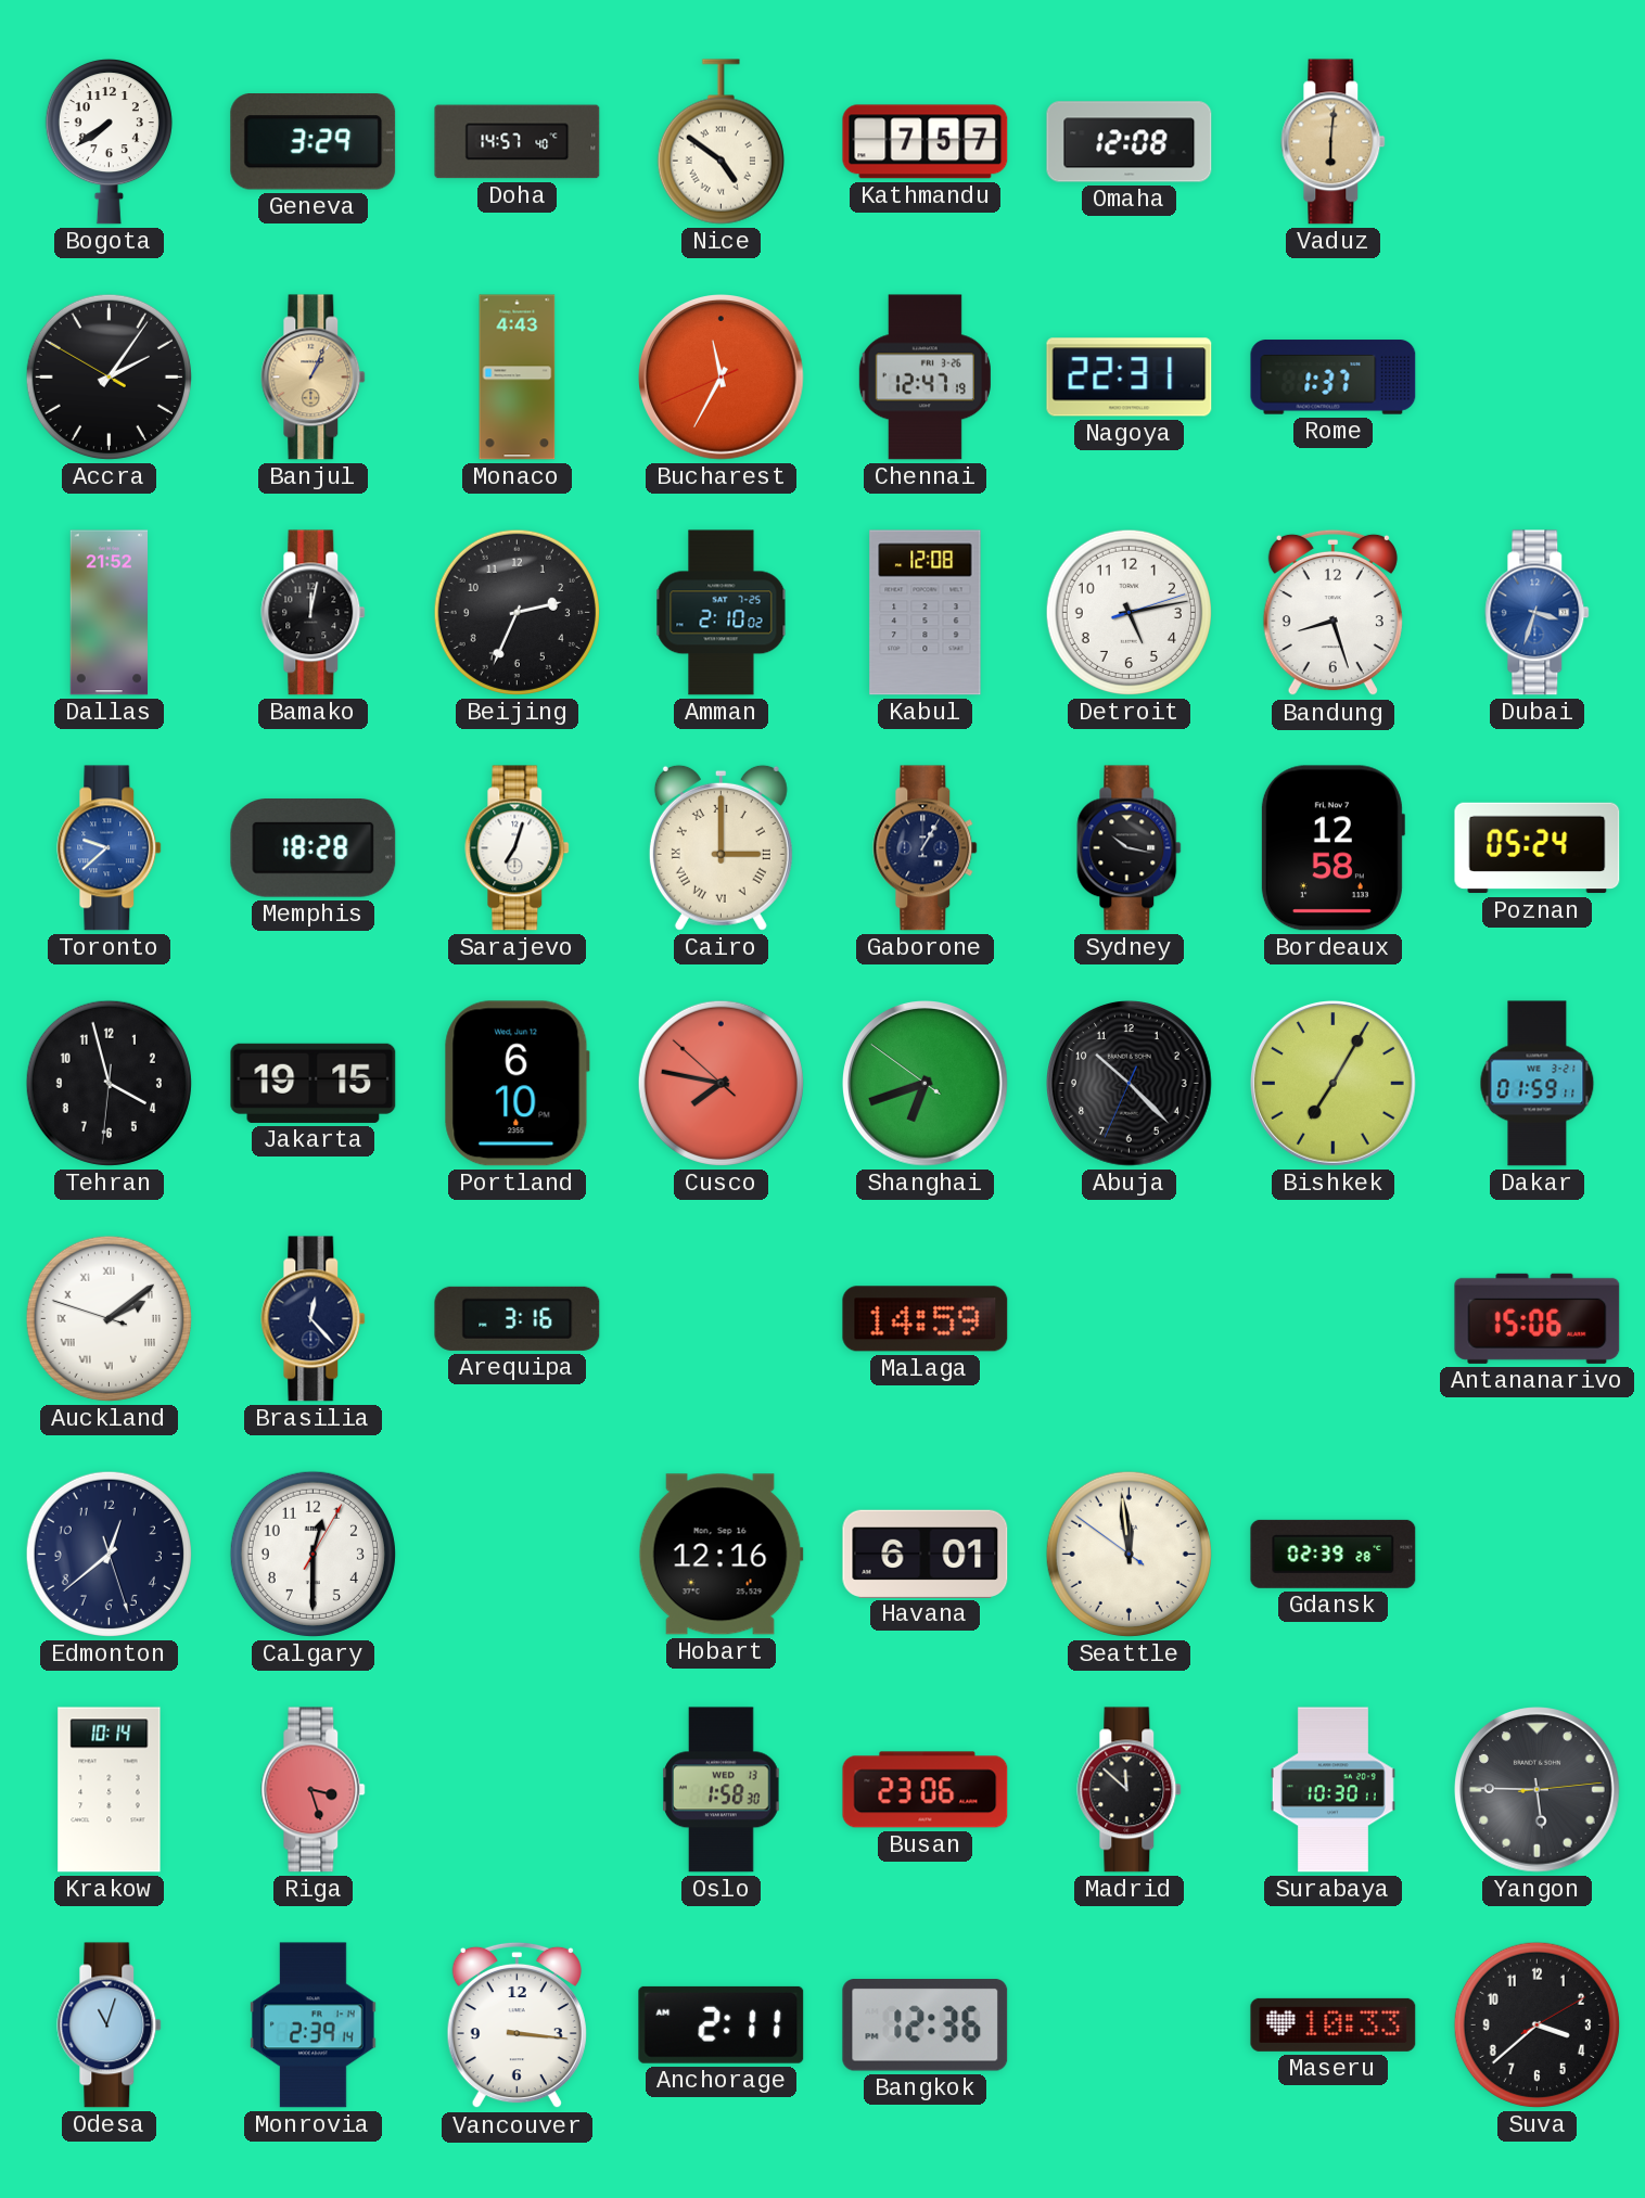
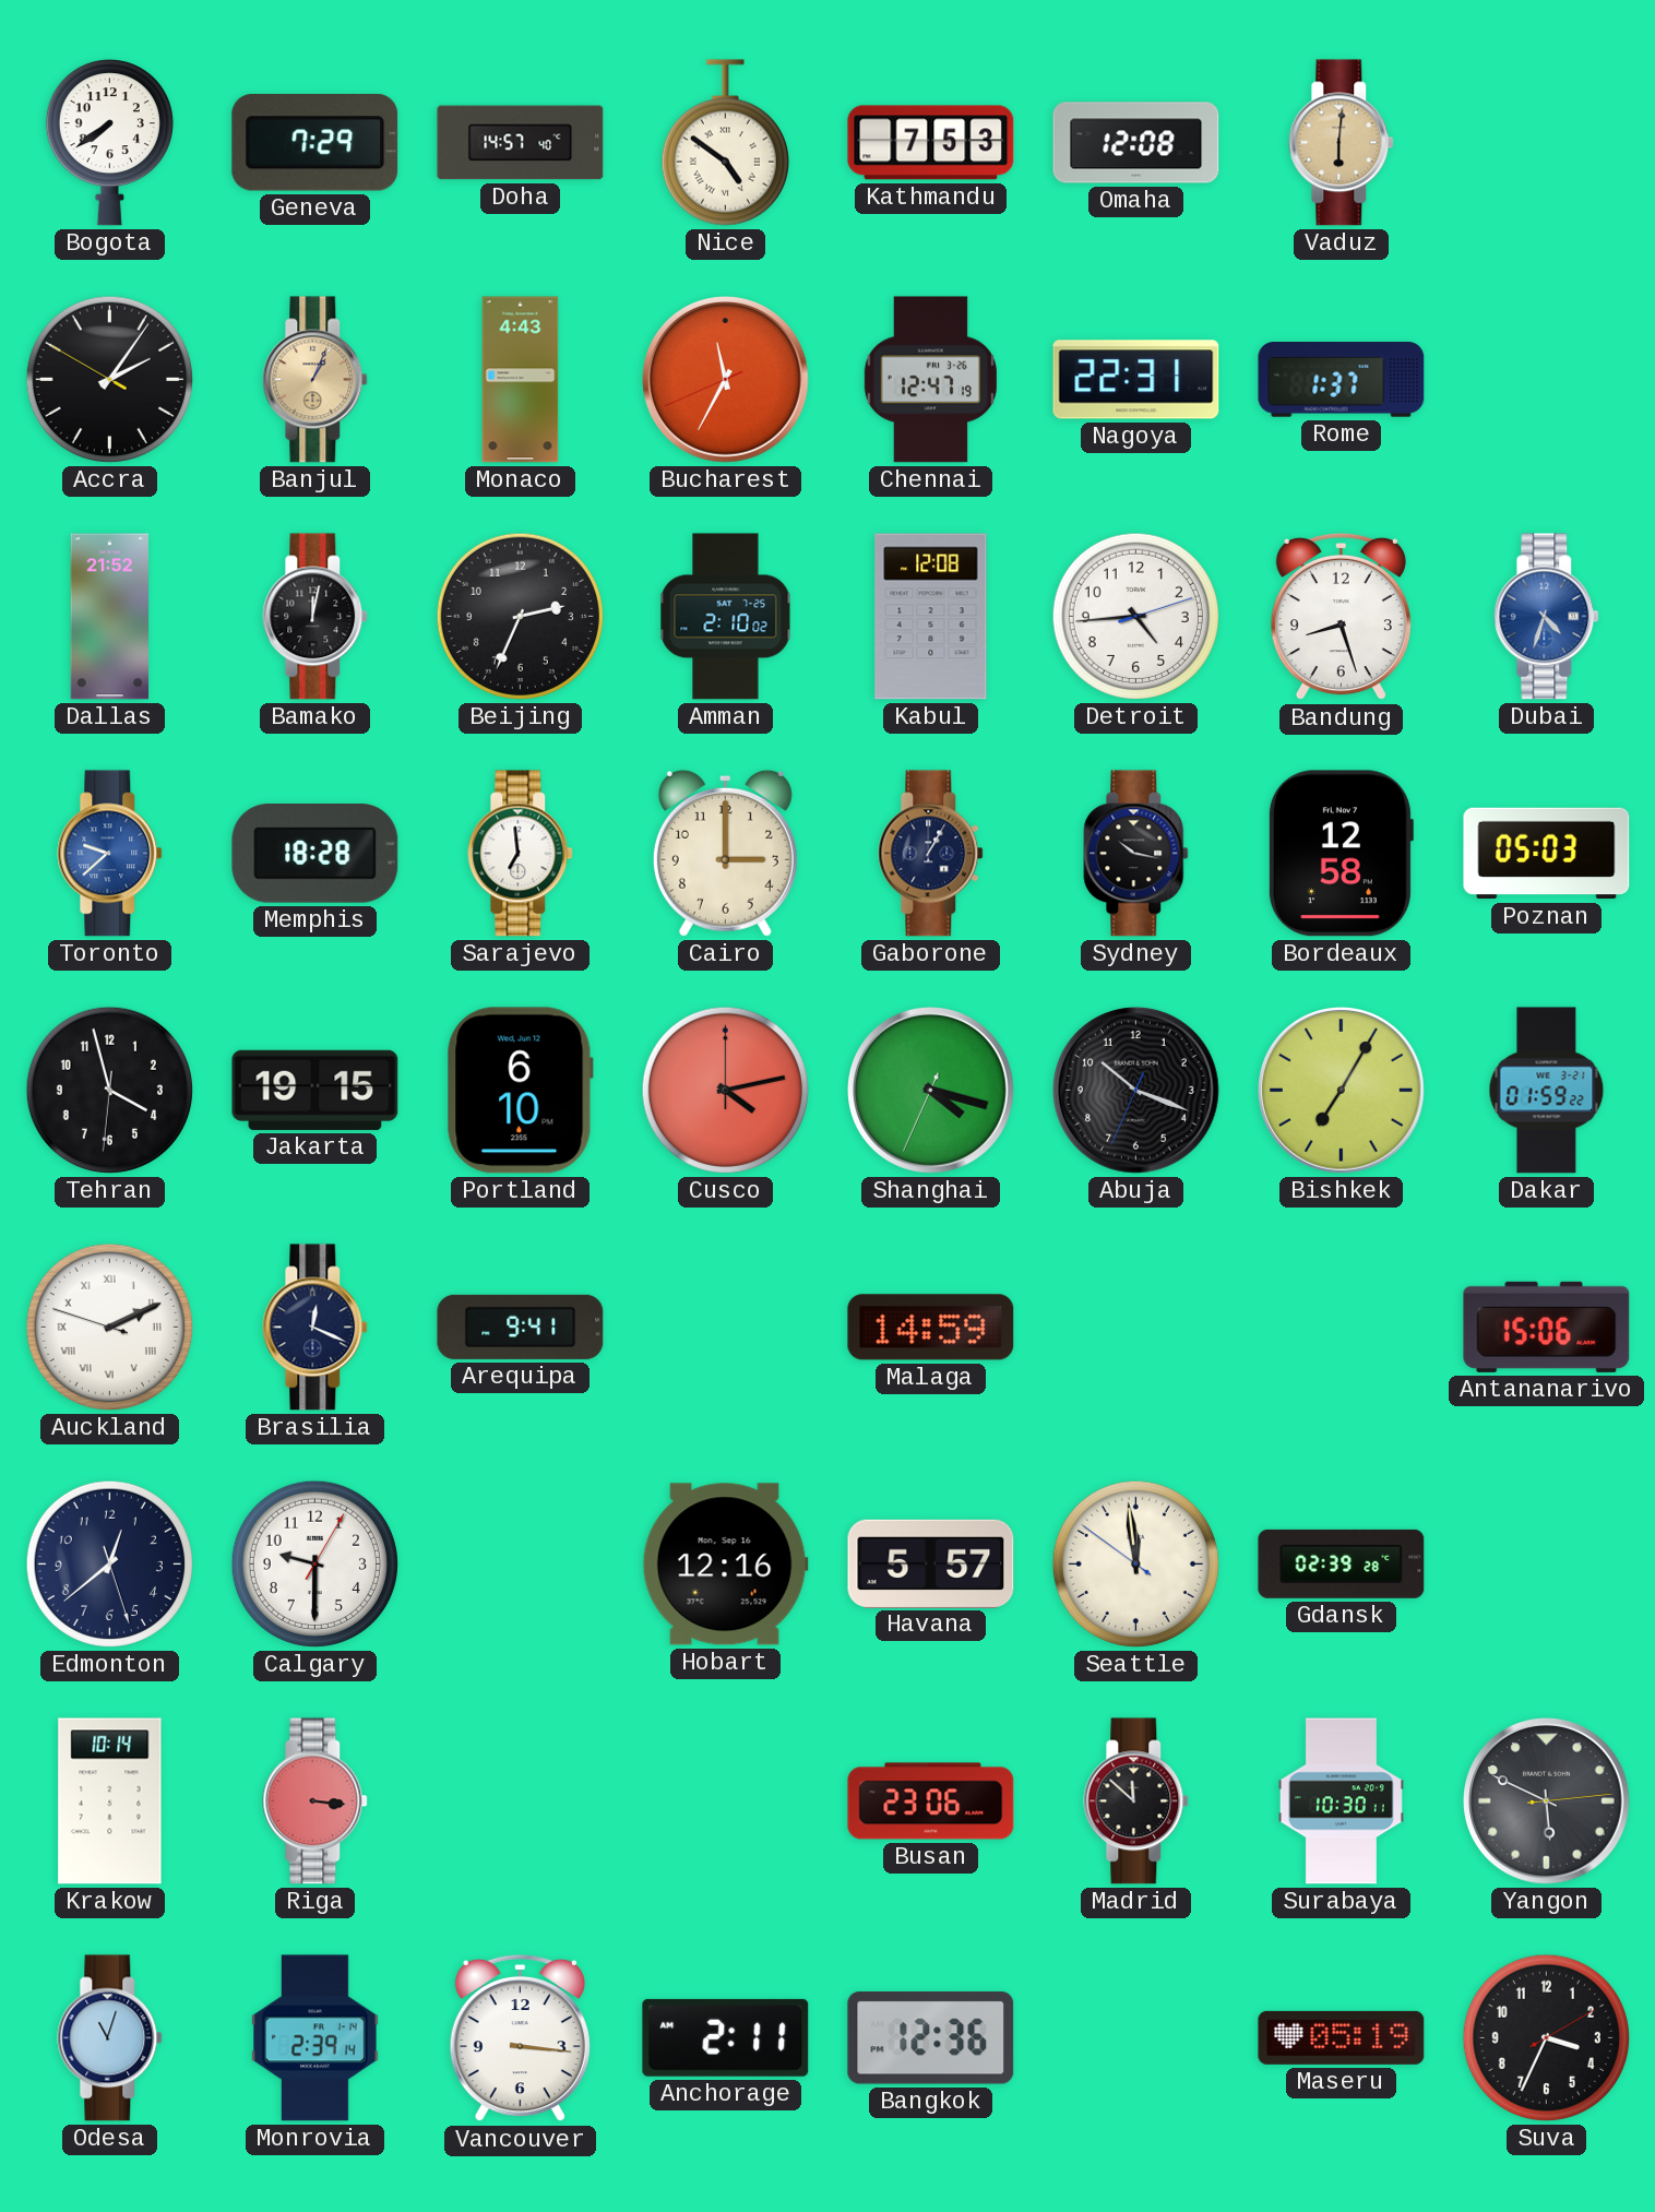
Geneva: 3:29 -> 7:29 (315, 143)
Kathmandu: 7:57 -> 7:53 (931, 143)
Detroit: 5:13 -> 4:44 (1135, 616)
Dubai: 3:33 -> 4:33 (1547, 617)
Sarajevo: 7:03 -> 6:59 (521, 854)
Cairo numerals: Roman -> Arabic (725, 853)
Poznan: 05:24 -> 05:03 (1547, 854)
Cusco: 7:46 -> 4:13 (725, 1090)
Shanghai: 6:41 -> 4:17 (931, 1091)
Abuja: 10:22 -> 10:18 (1136, 1091)
Dakar: 01:59:11 -> 01:59:22 (1547, 1091)
Auckland: 2:08 -> 2:10 (109, 1327)
Brasilia: 12:23 -> 12:19 (315, 1328)
Arequipa: 3:16 -> 9:41 (521, 1327)
Calgary: 12:30 -> 9:30 (314, 1563)
Havana: 6:01 -> 5:57 (931, 1563)
Riga: 3:27 -> 3:16 (315, 1801)
Oslo: 1:58 -> none (722, 1790)
Yangon: 5:45 -> 5:49 (1547, 1801)
Maseru: 10:33 -> 05:19 (1342, 2037)
Suva: 3:38 -> 3:34 (1546, 2037)
